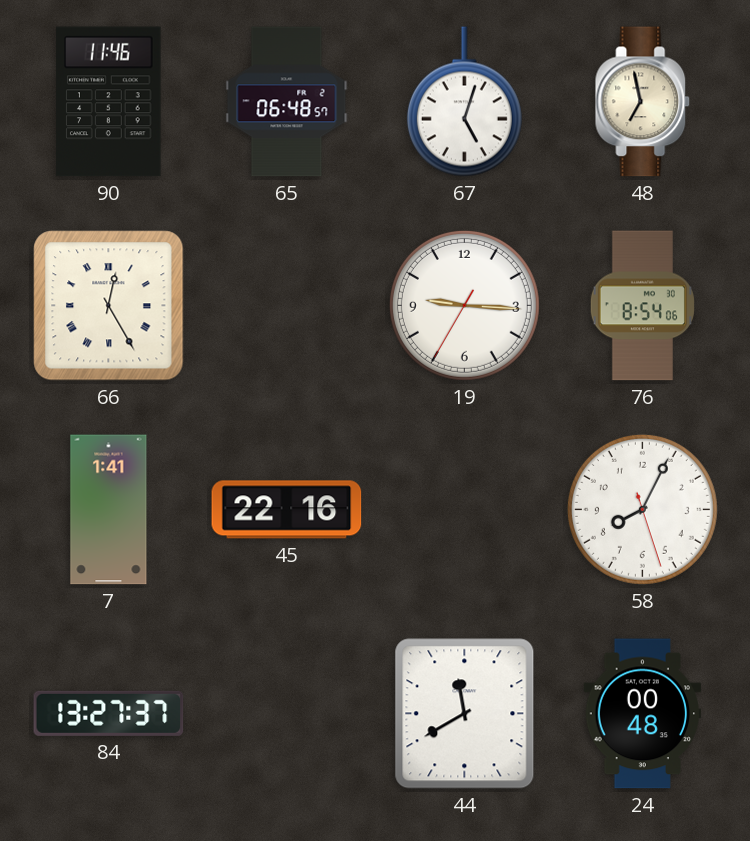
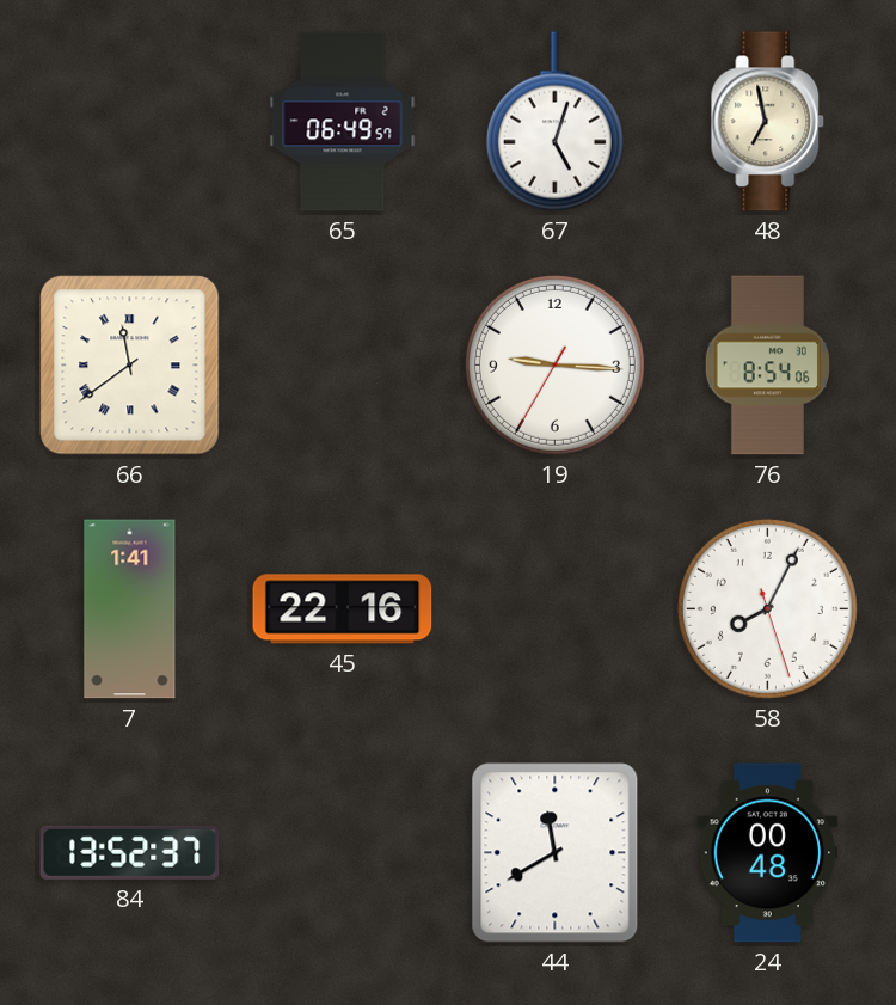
90: 11:46 -> none (109, 102)
65: 06:48 -> 06:49 (343, 122)
66: 12:25 -> 11:39 (130, 366)
84: 13:27 -> 13:52 (130, 852)
